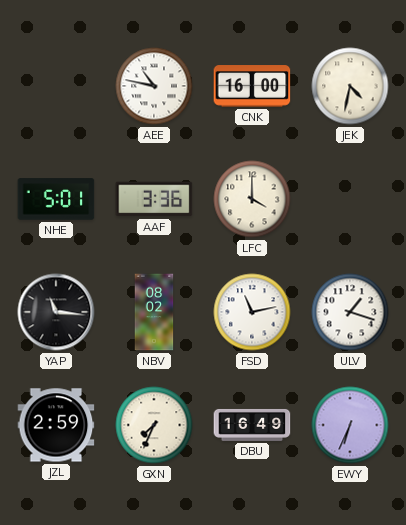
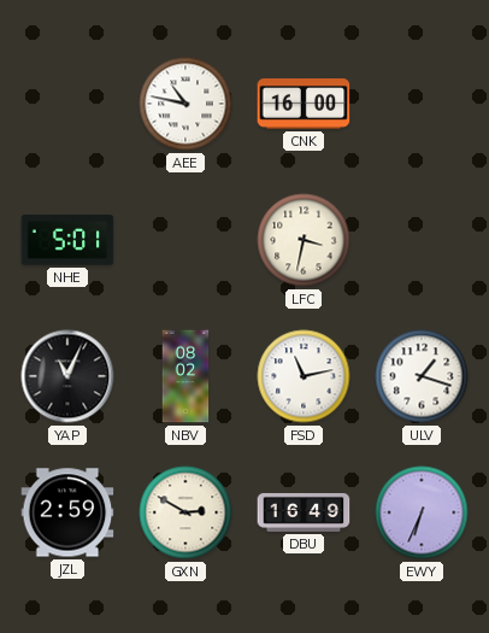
JEK: 4:32 -> none (350, 86)
AAF: 3:36 -> none (154, 199)
LFC: 4:00 -> 3:32 (304, 240)
YAP: 11:16 -> 11:04 (67, 376)
GXN: 7:34 -> 2:50 (185, 512)
